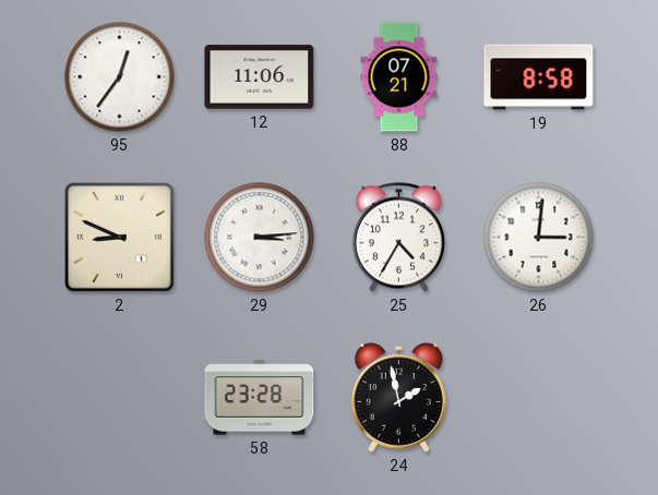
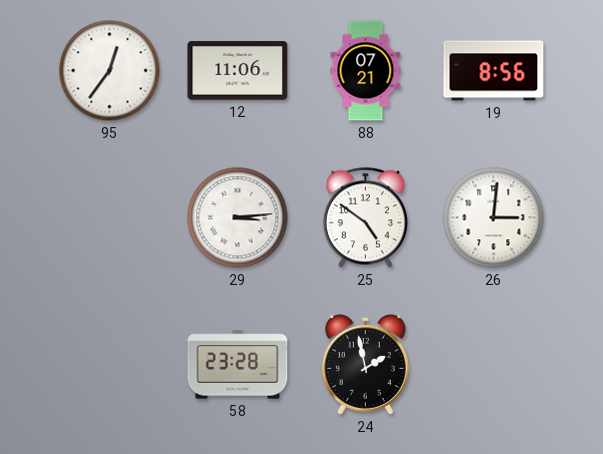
19: 8:58 -> 8:56 (494, 71)
2: 8:49 -> none (119, 237)
25: 4:35 -> 4:51 (365, 218)
